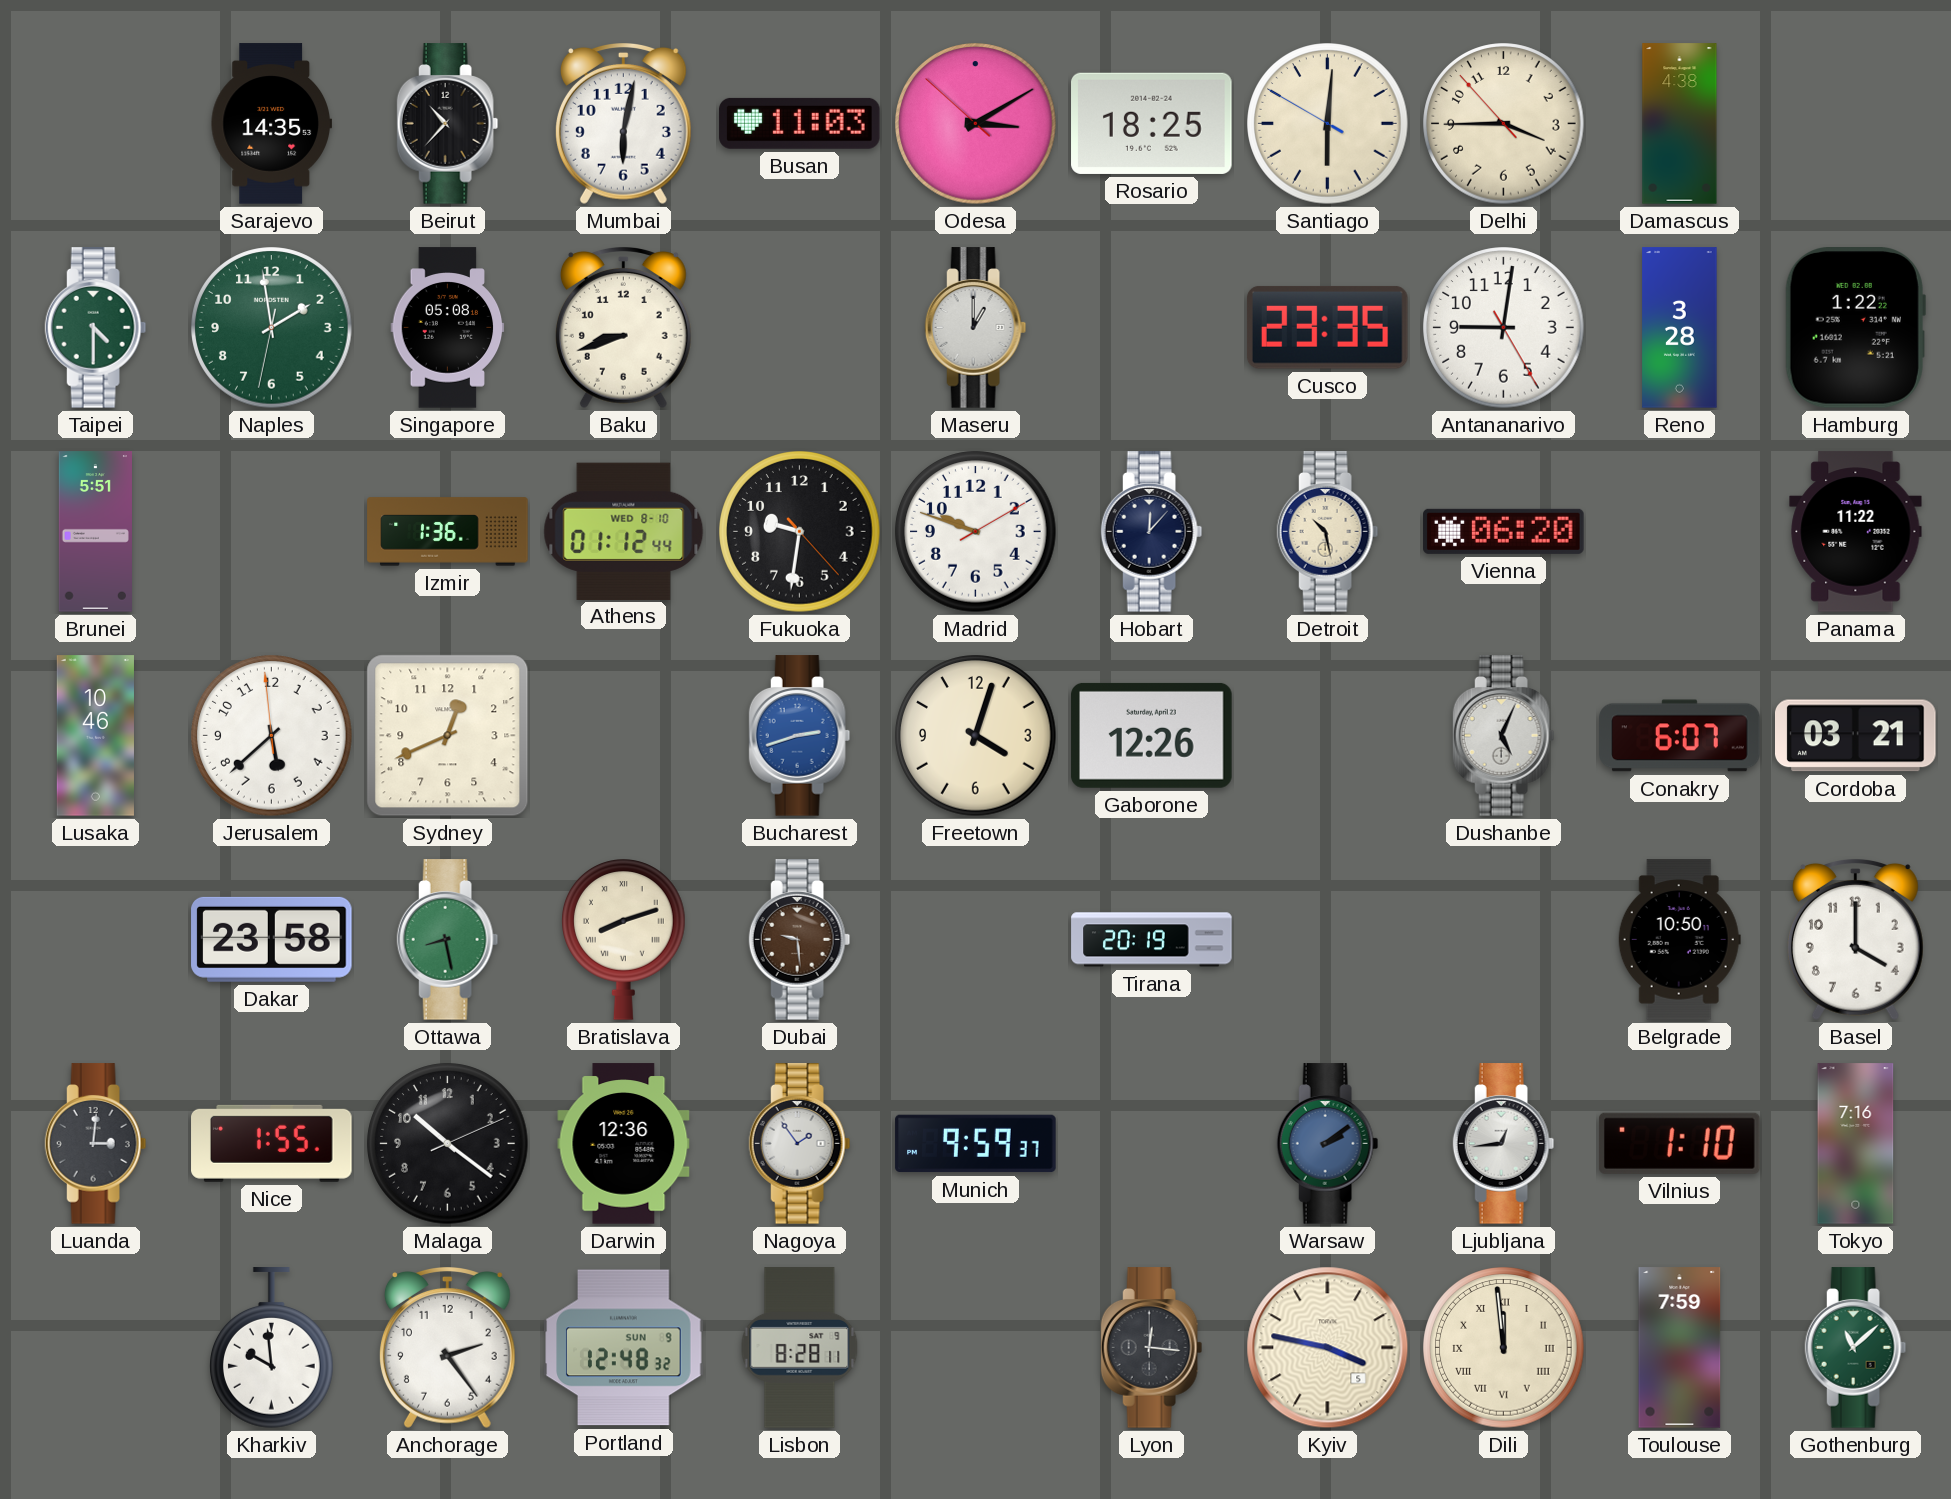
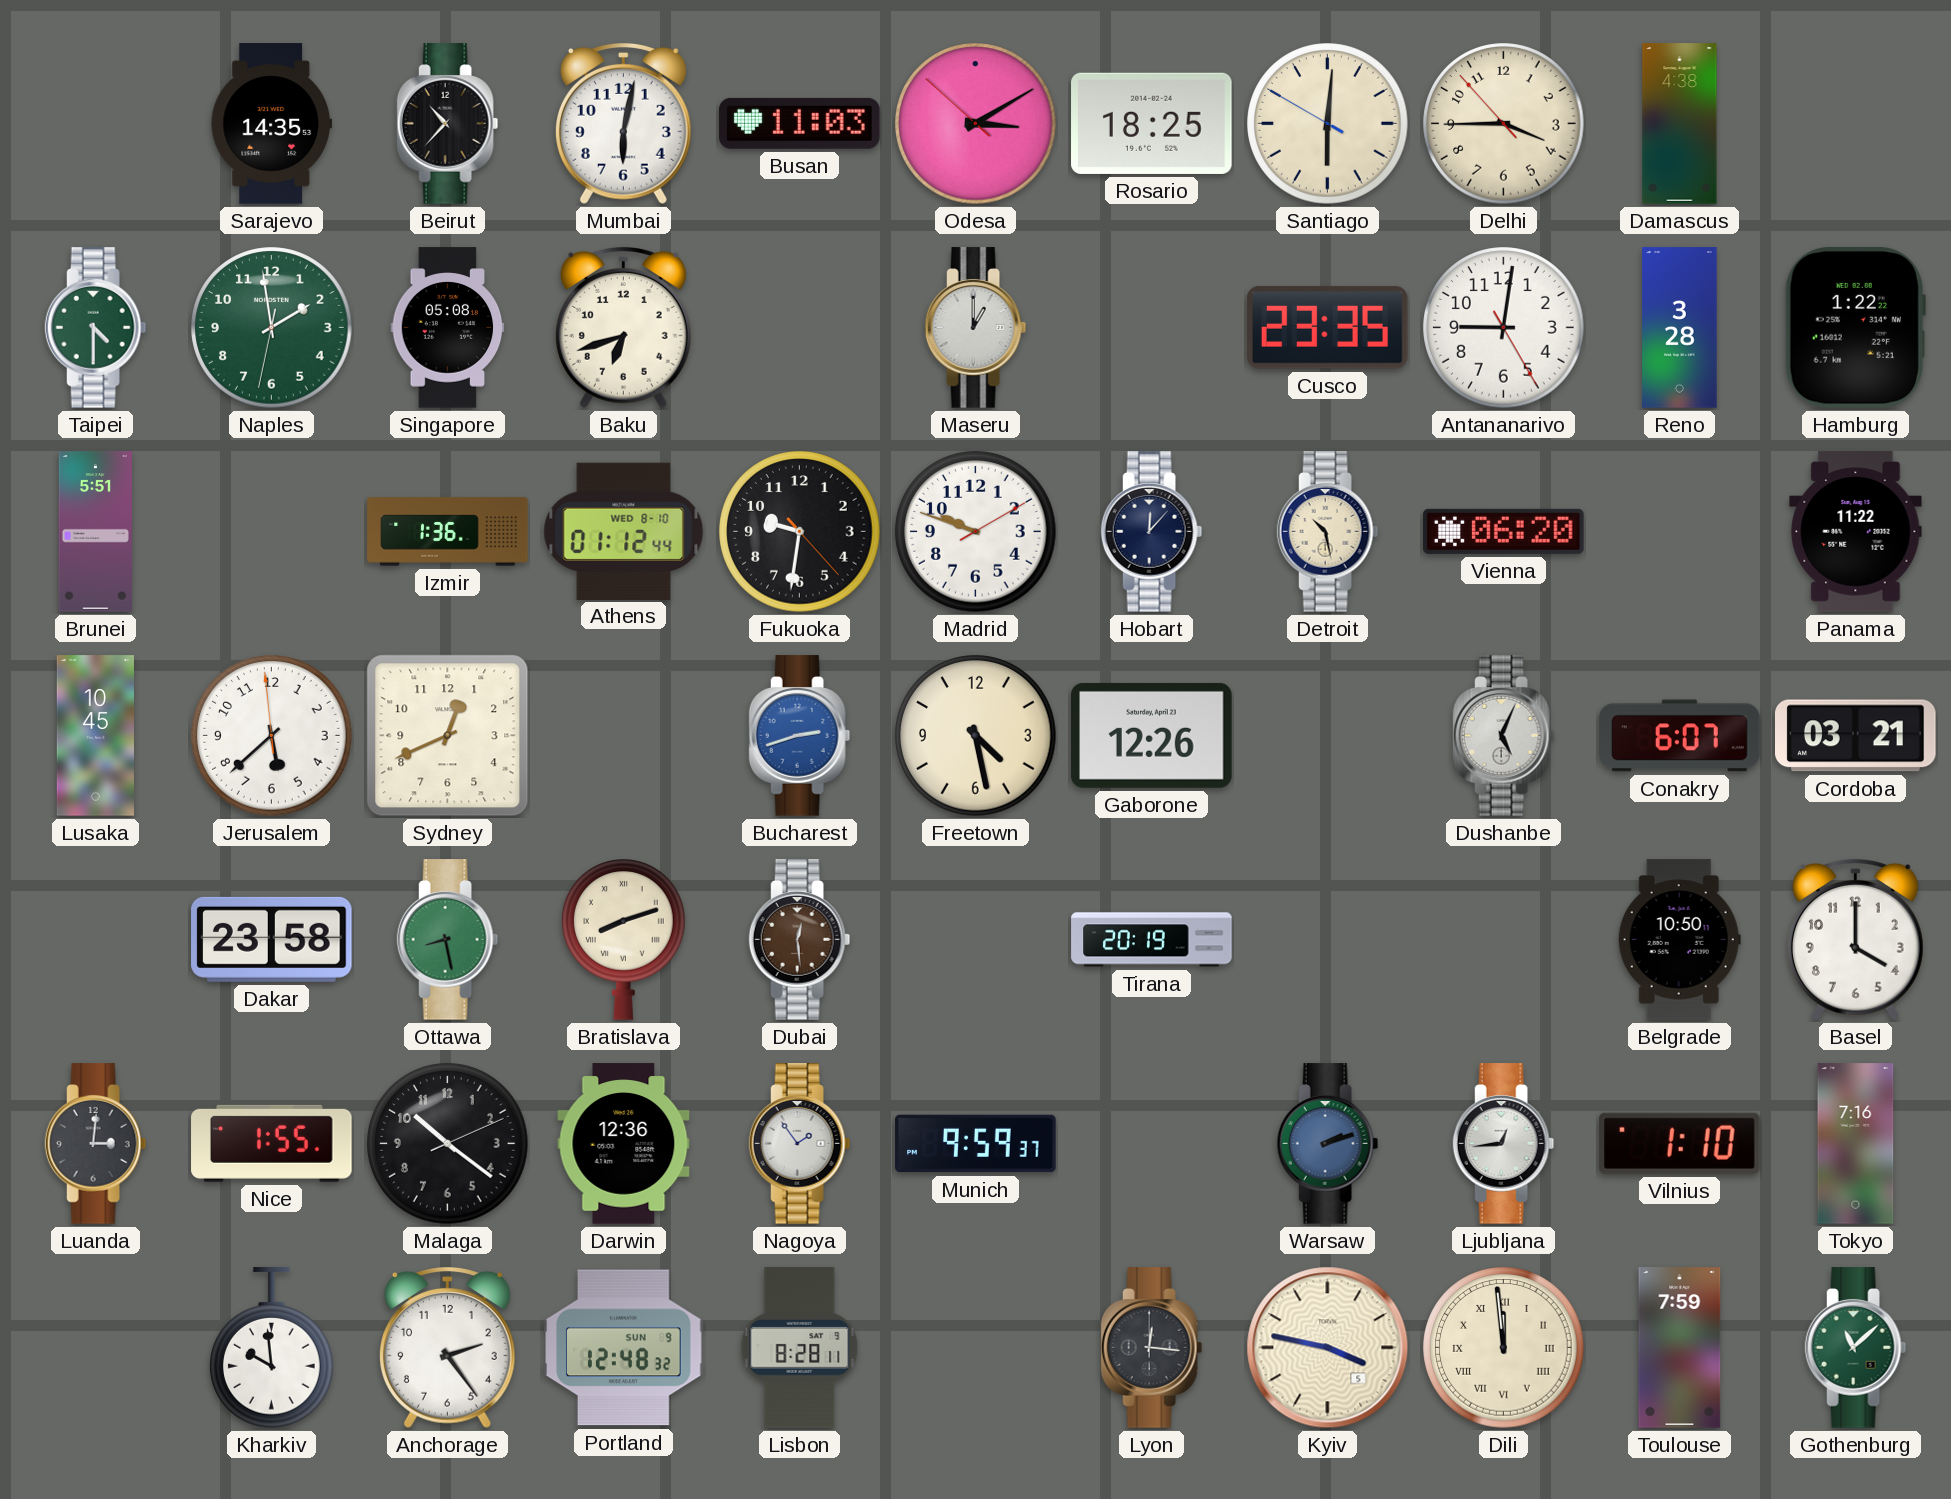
Baku: 8:42 -> 6:42 (623, 328)
Lusaka: 10:46 -> 10:45 (95, 736)
Freetown: 4:03 -> 4:28 (976, 736)
Dubai: 9:29 -> 12:29 (800, 940)
Warsaw: 2:09 -> 2:12 (1328, 1144)
